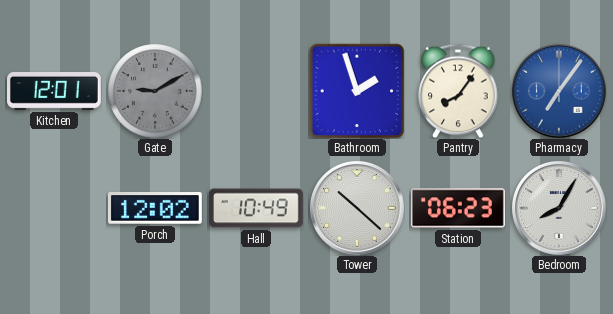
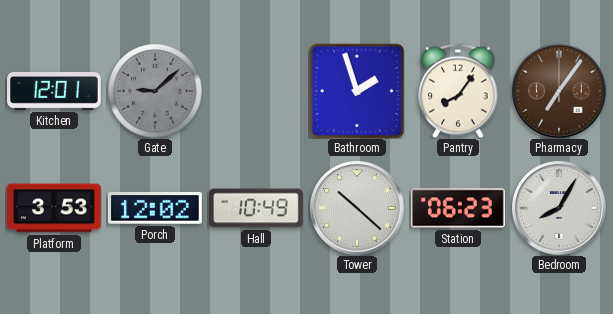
Gate: 9:10 -> 9:08 (155, 91)
Pharmacy dial: blue -> brown (559, 91)
Platform: none -> 3:53 (55, 208)
